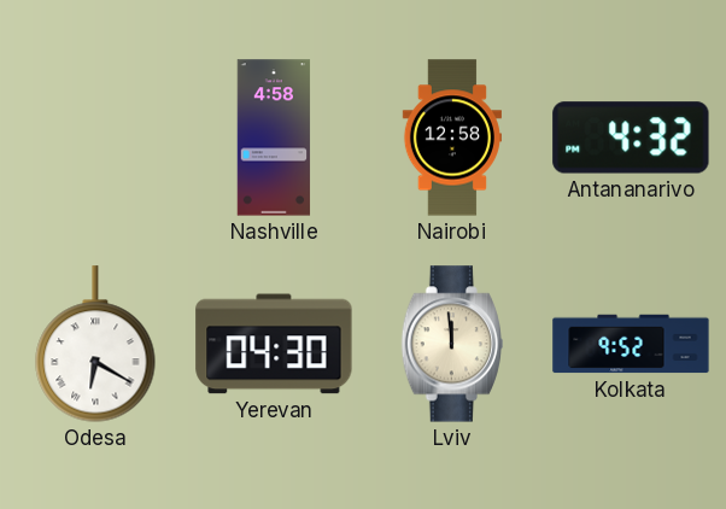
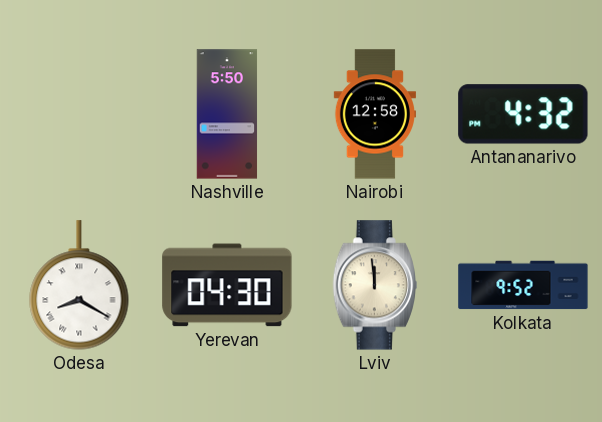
Nashville: 4:58 -> 5:50 (227, 114)
Odesa: 6:20 -> 8:20 (79, 285)
